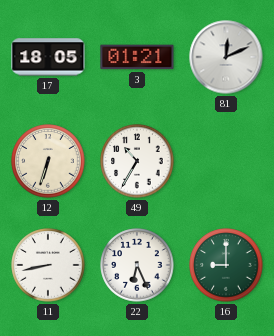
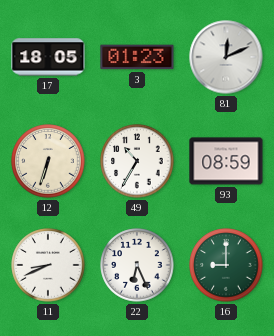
3: 01:21 -> 01:23 (137, 57)
93: none -> 08:59 (226, 161)
11: 8:43 -> 8:41 (48, 265)
